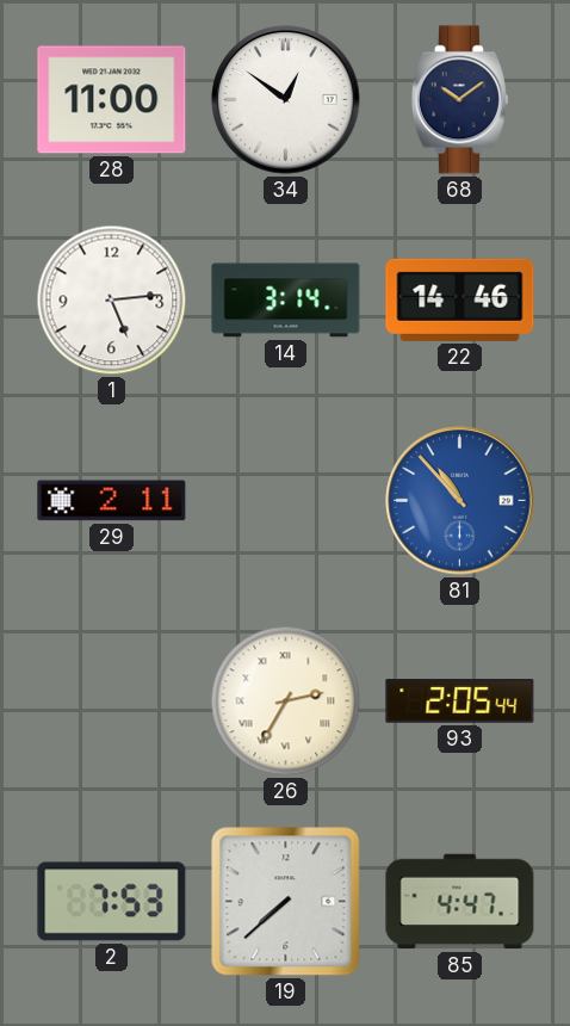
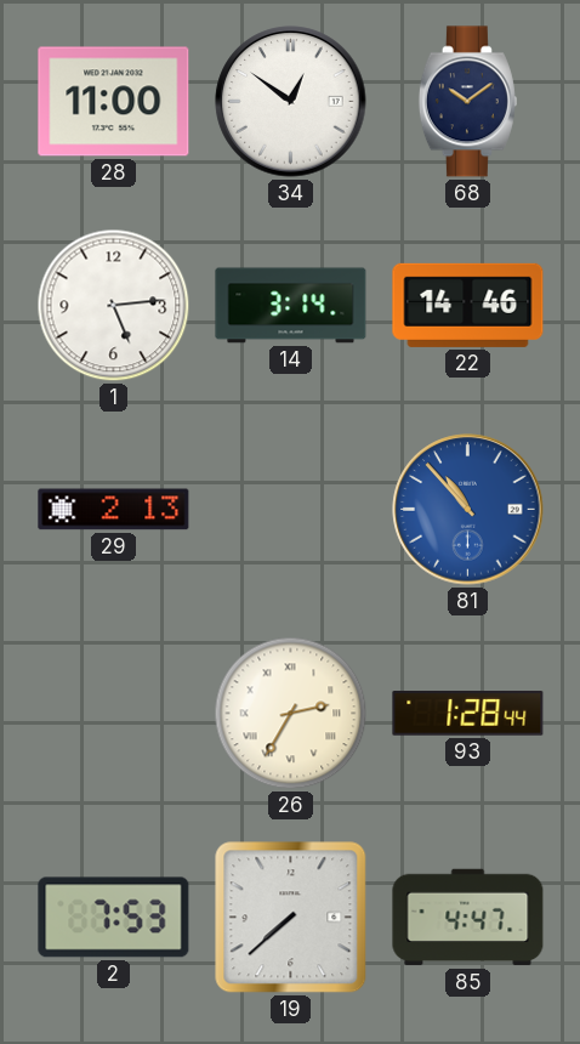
29: 2:11 -> 2:13 (114, 510)
93: 2:05 -> 1:28 (468, 714)
